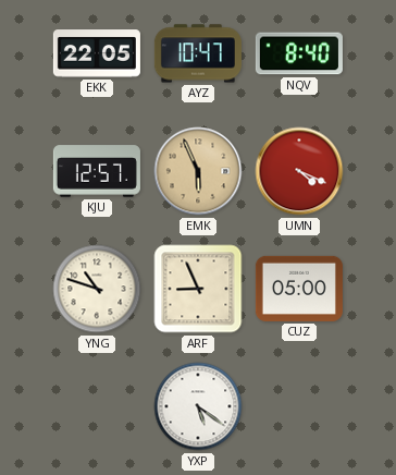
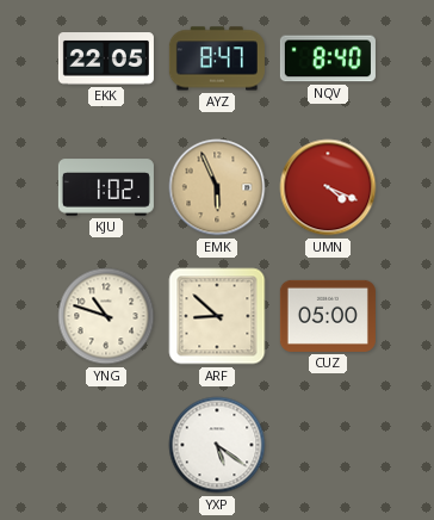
AYZ: 10:47 -> 8:47 (217, 58)
KJU: 12:57 -> 1:02 (106, 187)
ARF: 8:56 -> 8:52 (217, 316)
